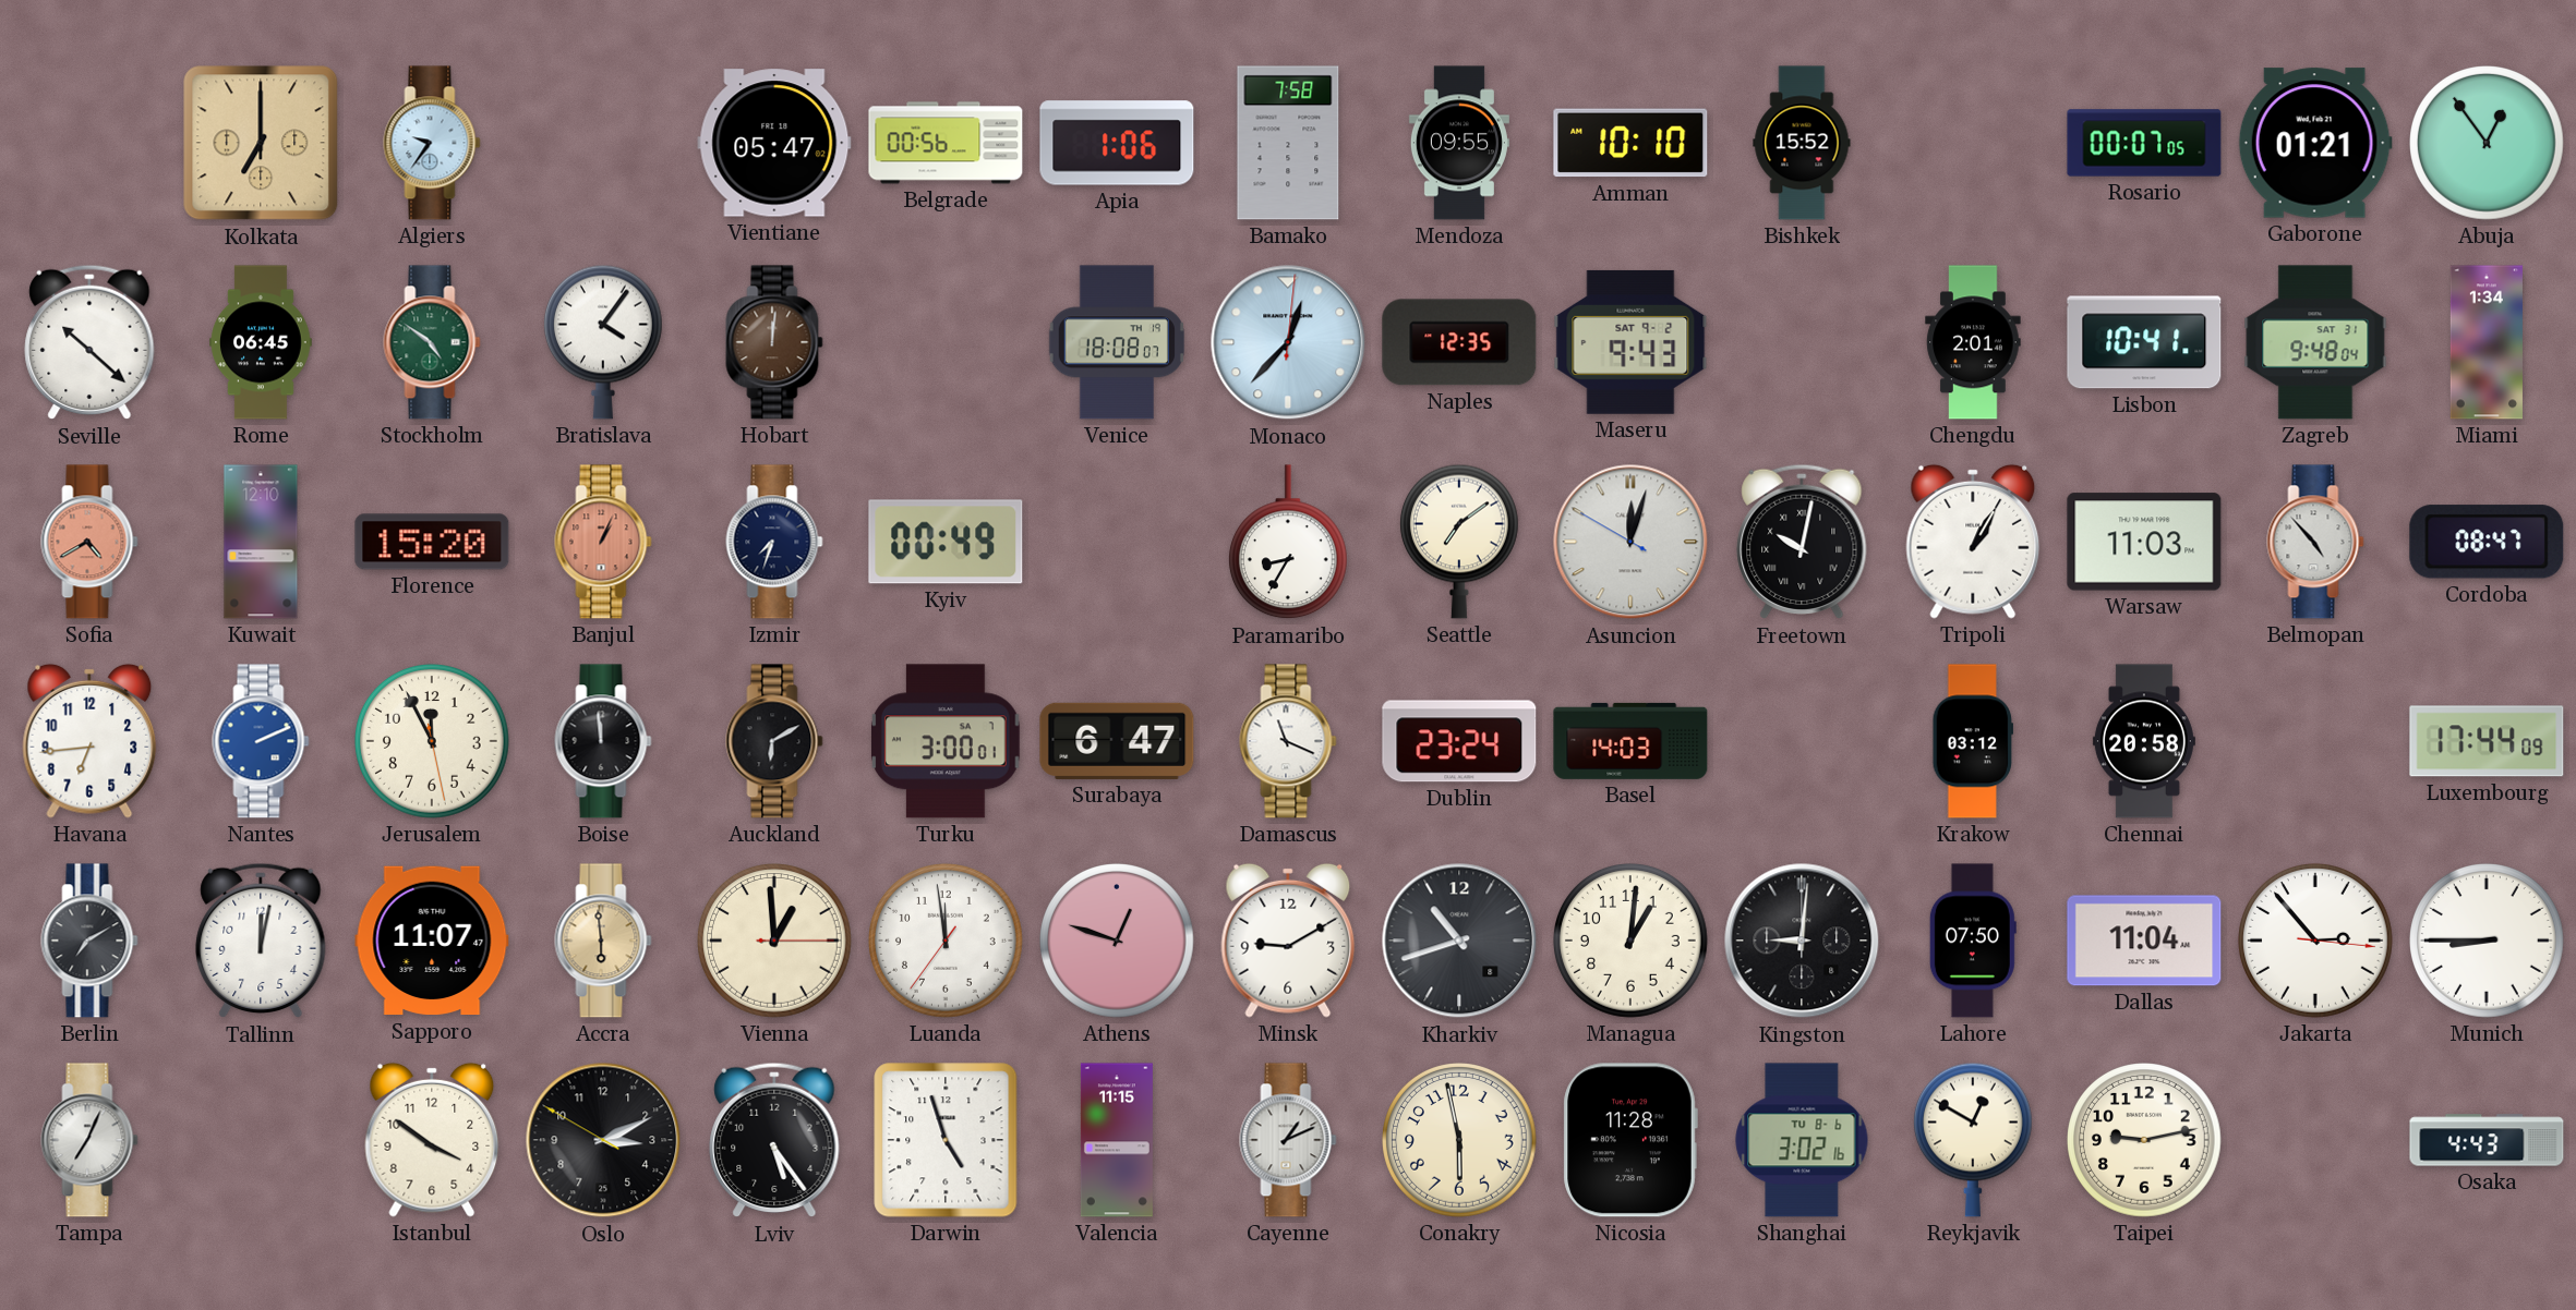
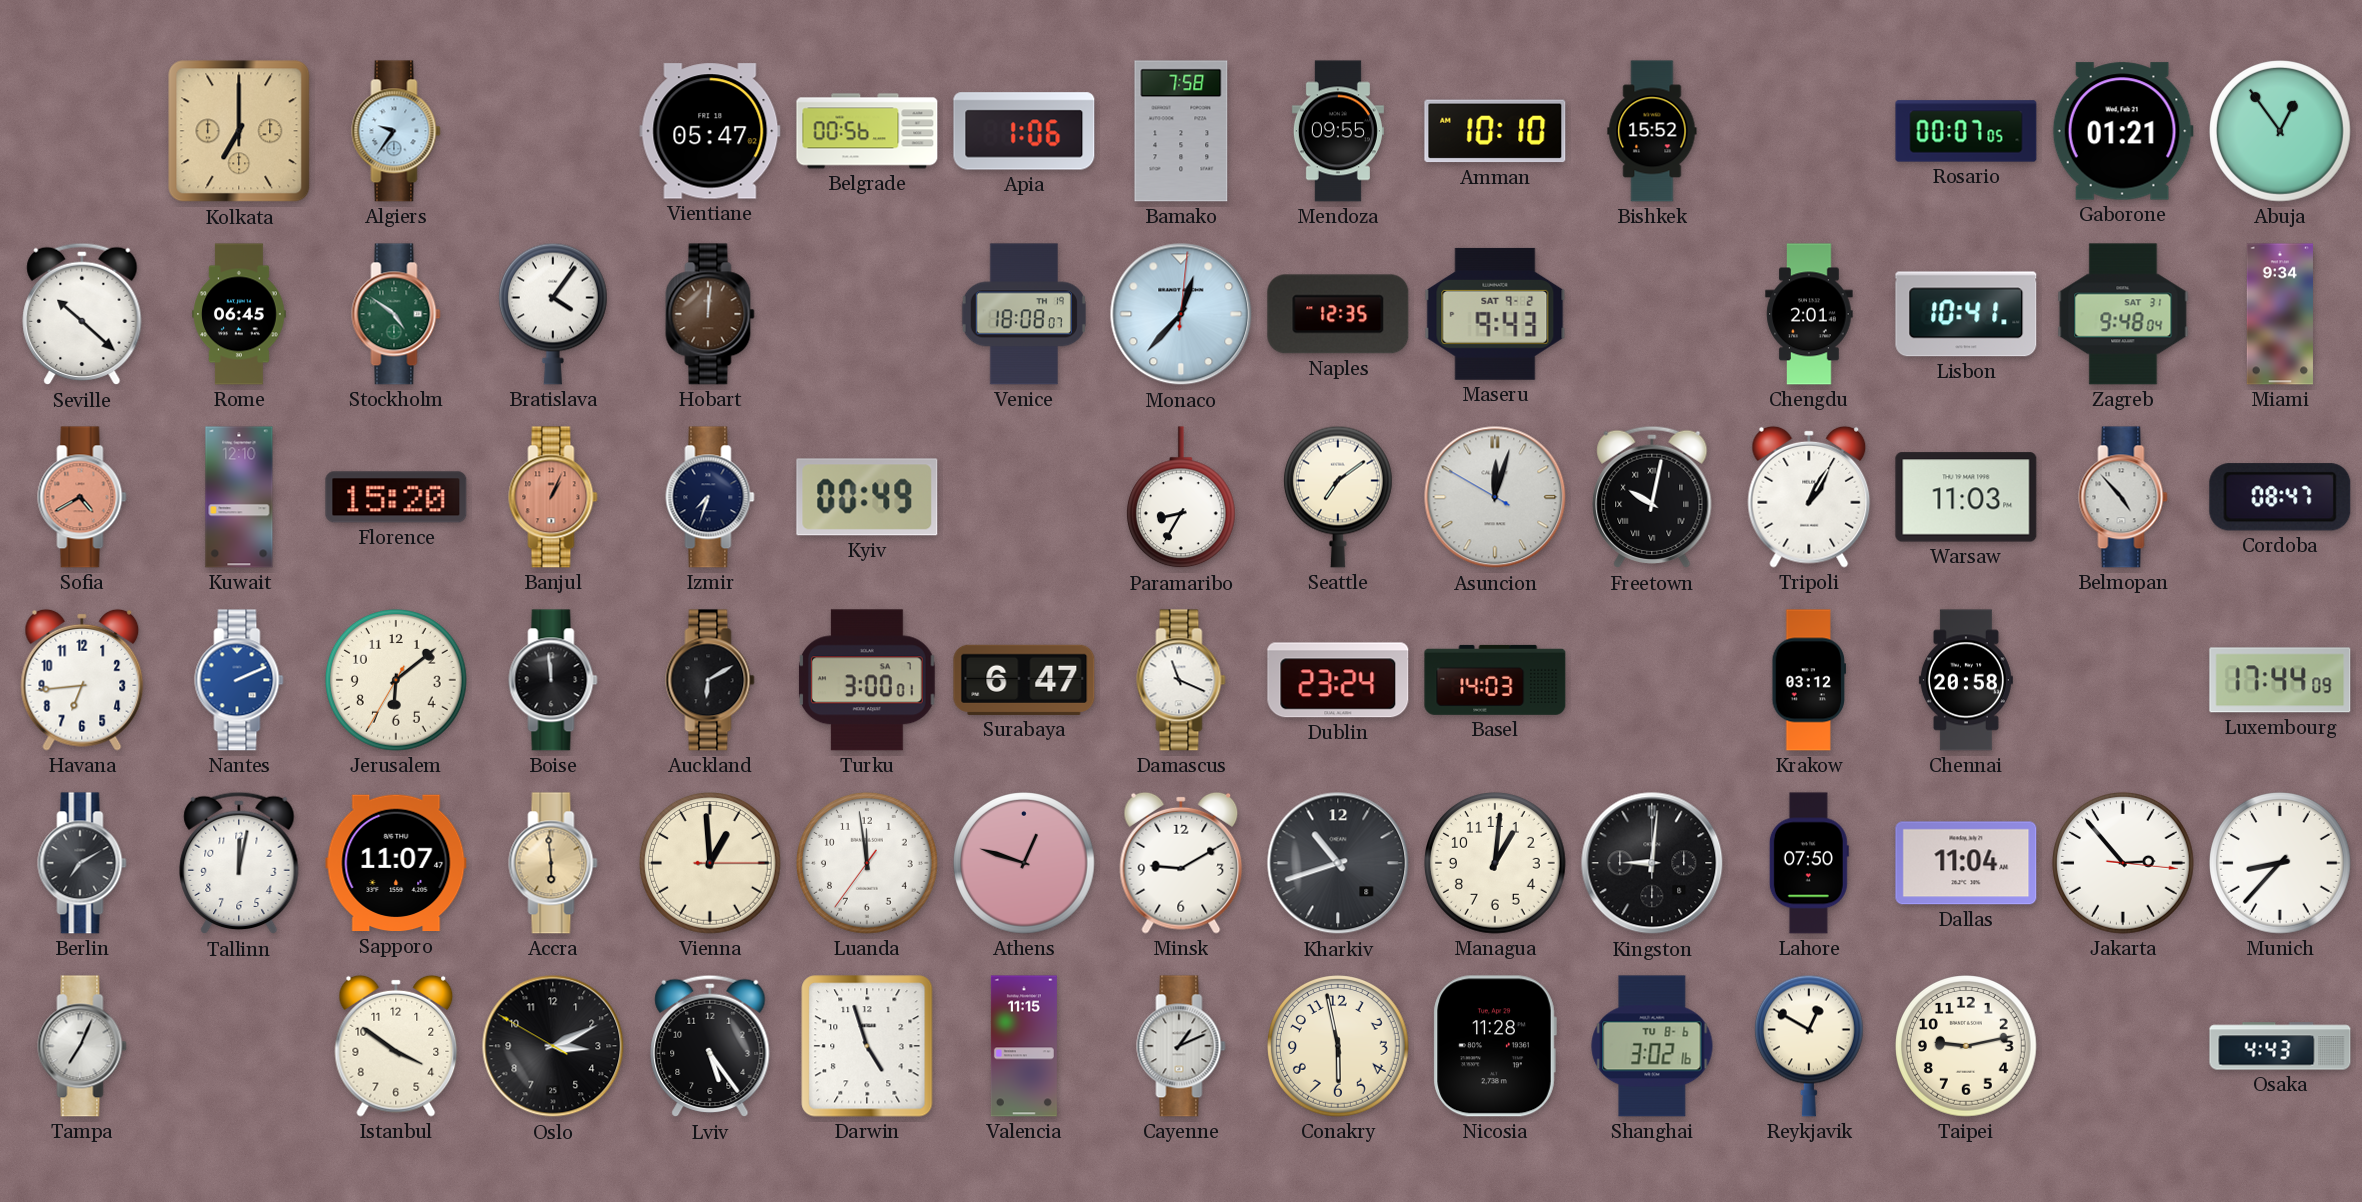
Miami: 1:34 -> 9:34 (2280, 314)
Jerusalem: 11:55 -> 6:08 (397, 681)
Munich: 8:45 -> 8:37 (2281, 864)
